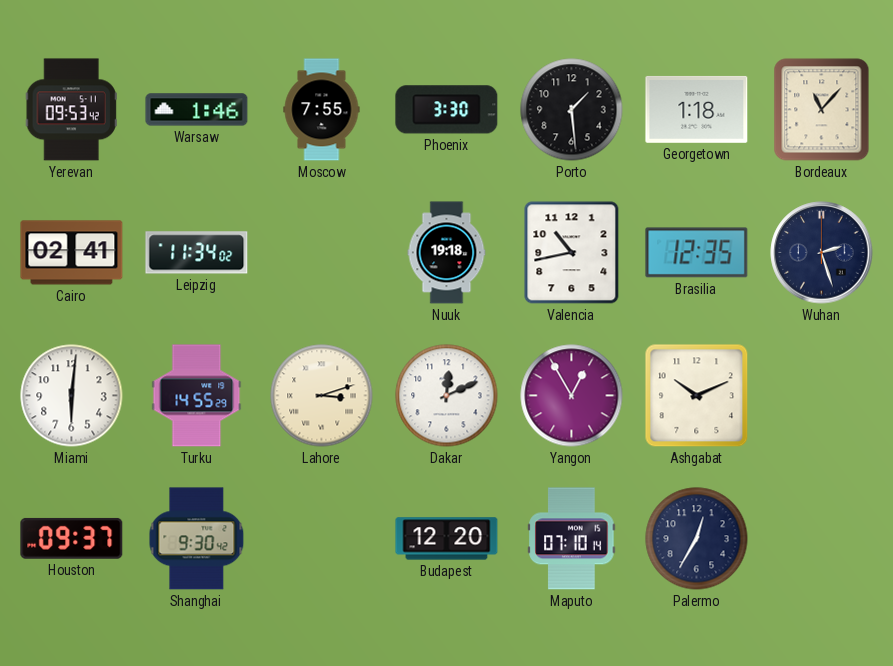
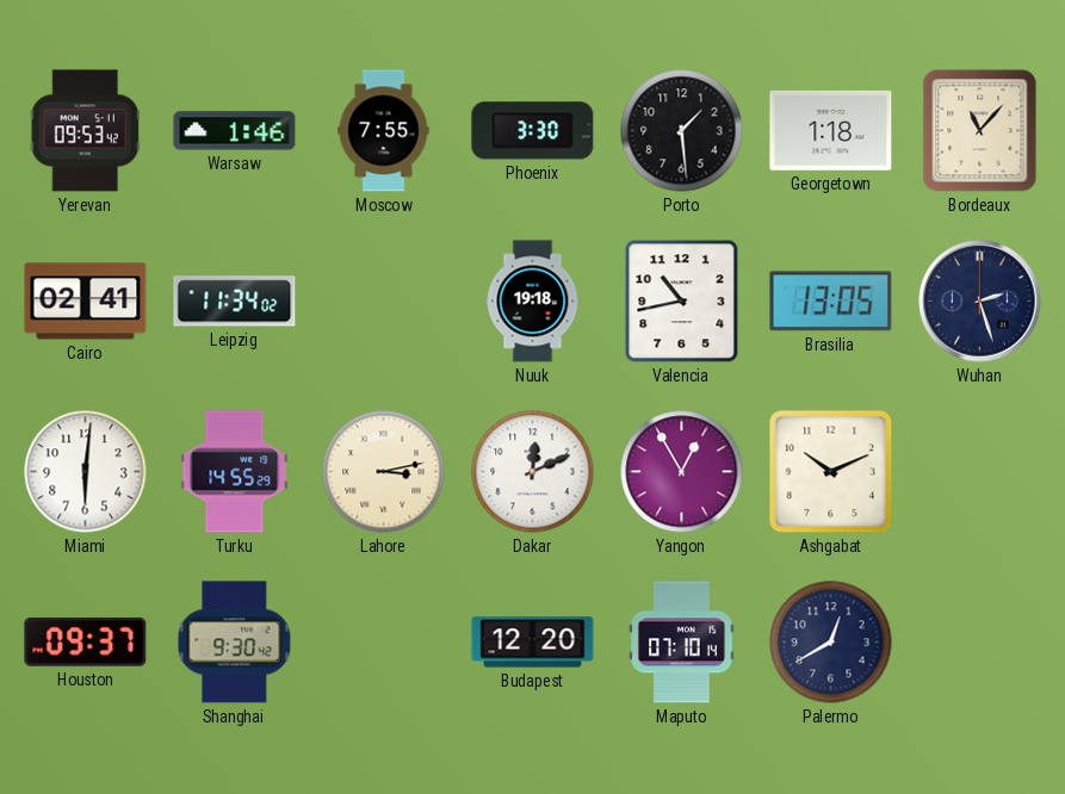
Brasilia: 12:35 -> 13:05 (831, 302)
Lahore: 3:12 -> 3:13 (384, 472)
Palermo: 12:35 -> 12:40 (831, 643)
